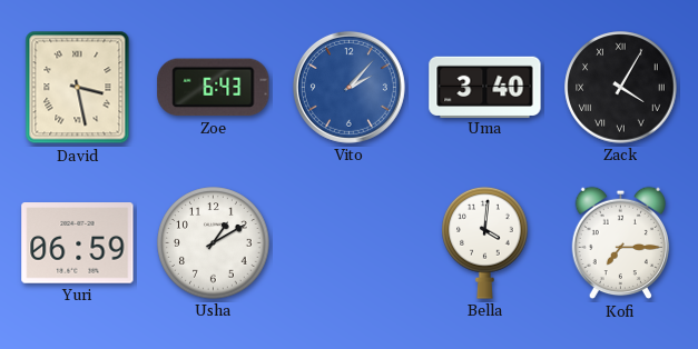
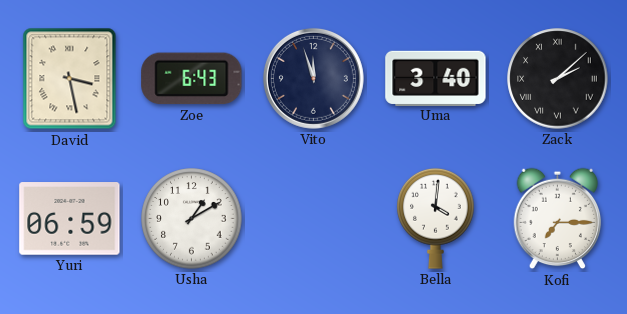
Vito: 2:07 -> 11:57 (313, 78)
Vito dial: blue -> navy (313, 78)
Zack: 4:05 -> 2:08 (558, 79)
